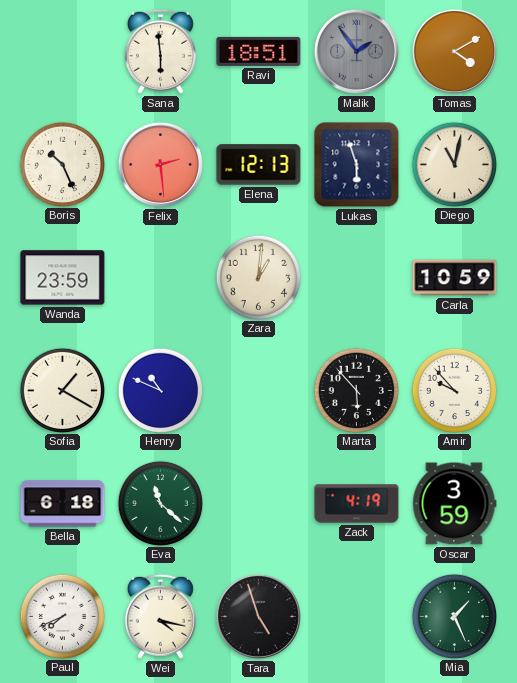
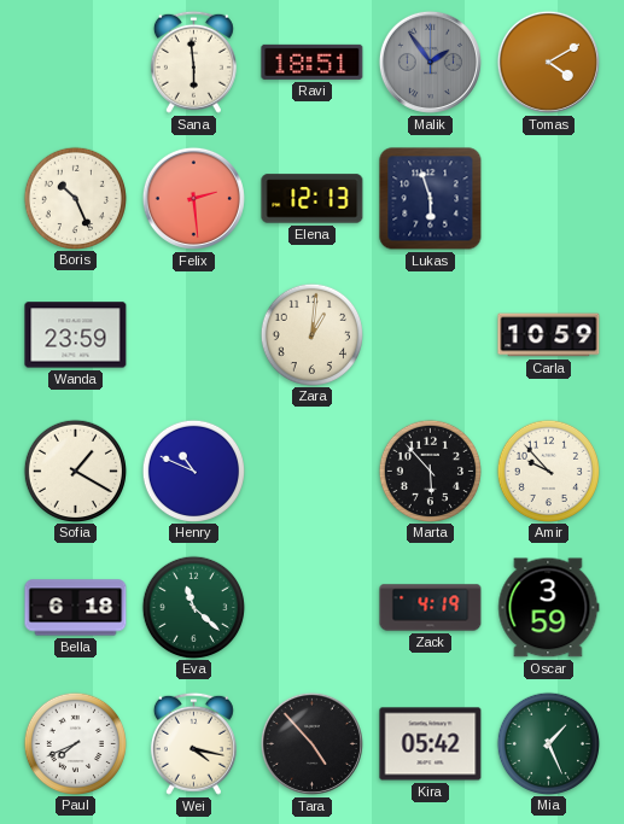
Diego: 11:02 -> none (454, 164)
Tara: 4:57 -> 4:53 (311, 743)
Kira: none -> 05:42 (431, 744)
